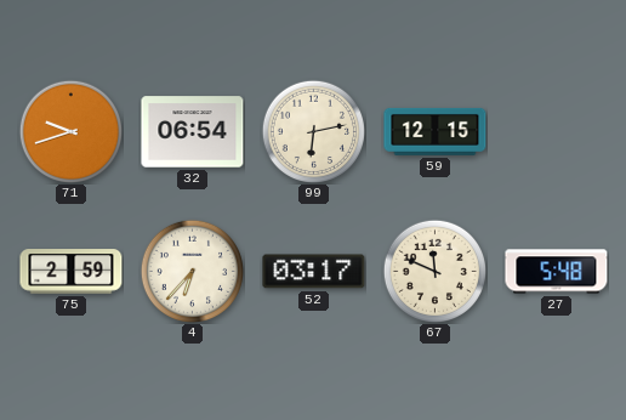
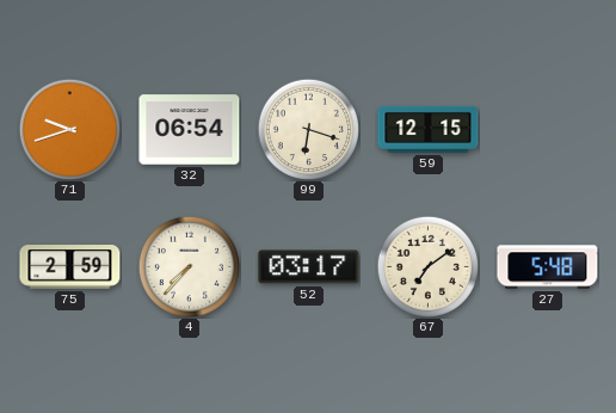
99: 6:13 -> 6:18 (308, 129)
4: 6:37 -> 7:37 (189, 266)
67: 11:49 -> 7:09 (427, 266)
